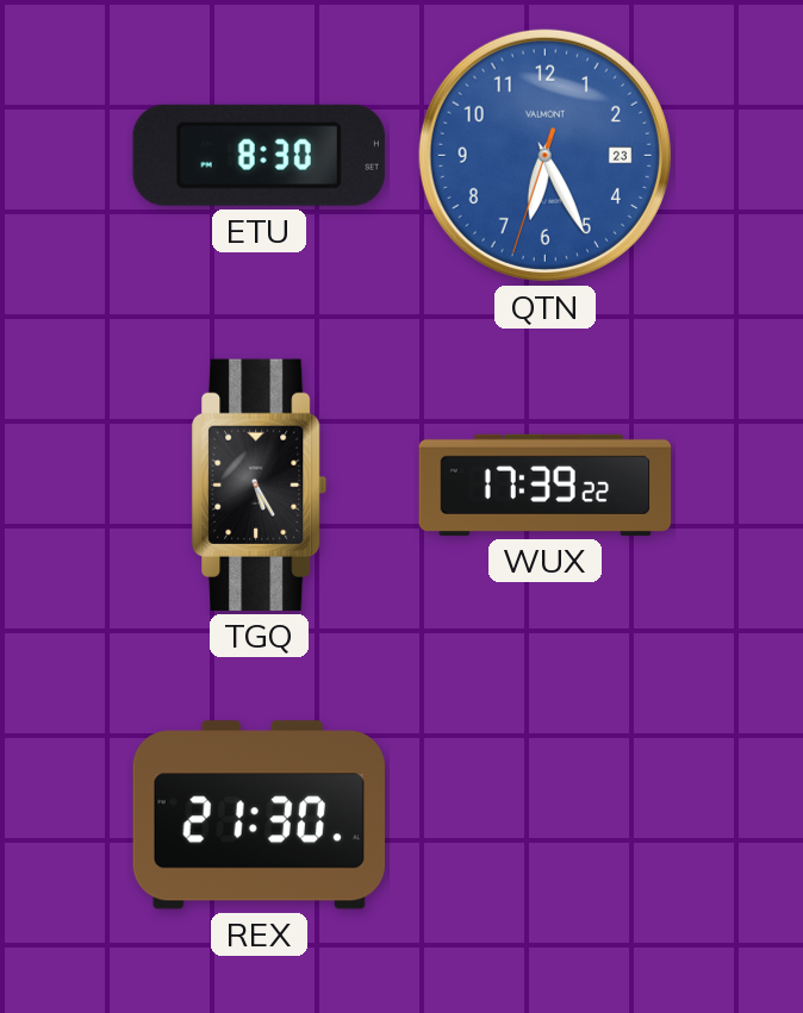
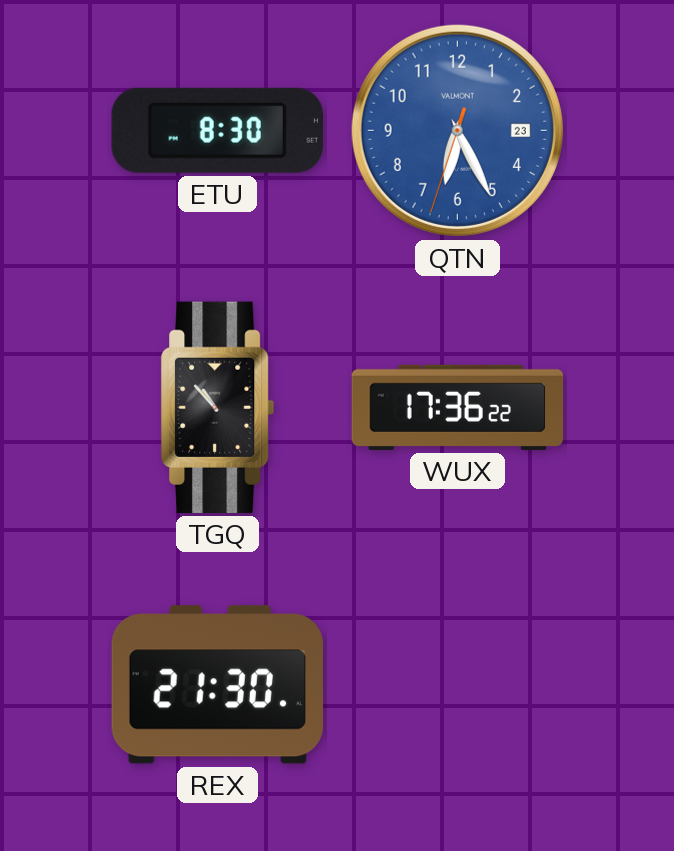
TGQ: 5:25 -> 10:53 (218, 407)
WUX: 17:39 -> 17:36 (458, 407)
